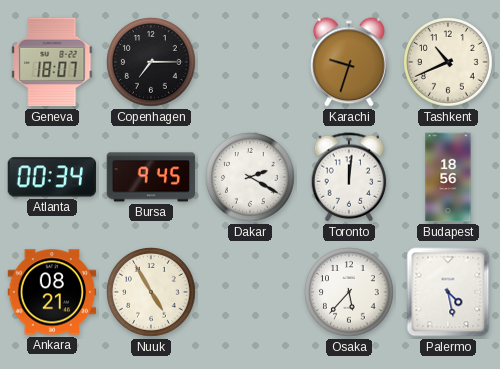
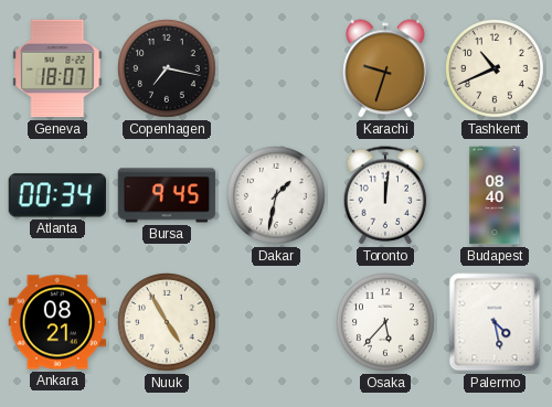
Copenhagen: 7:15 -> 7:17 (168, 69)
Dakar: 2:20 -> 1:32 (277, 196)
Budapest: 18:56 -> 08:40 (495, 195)
